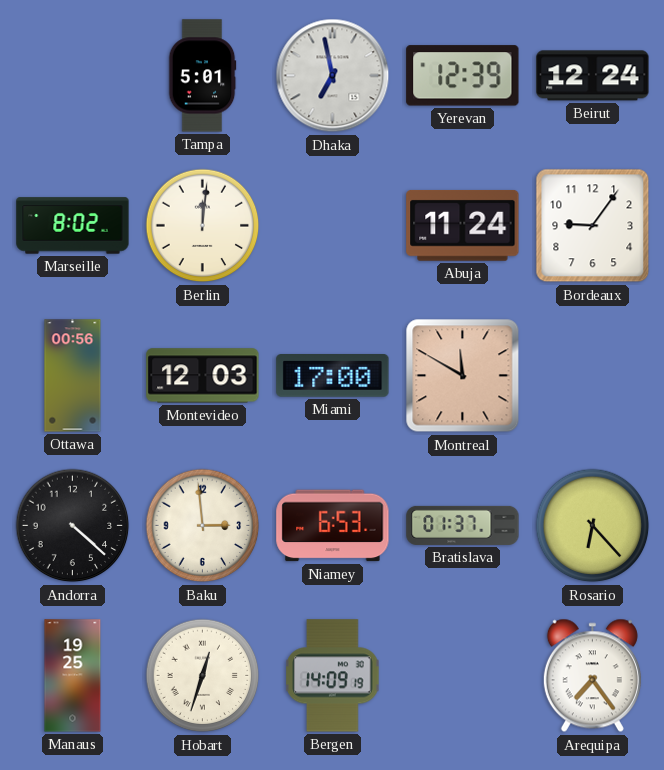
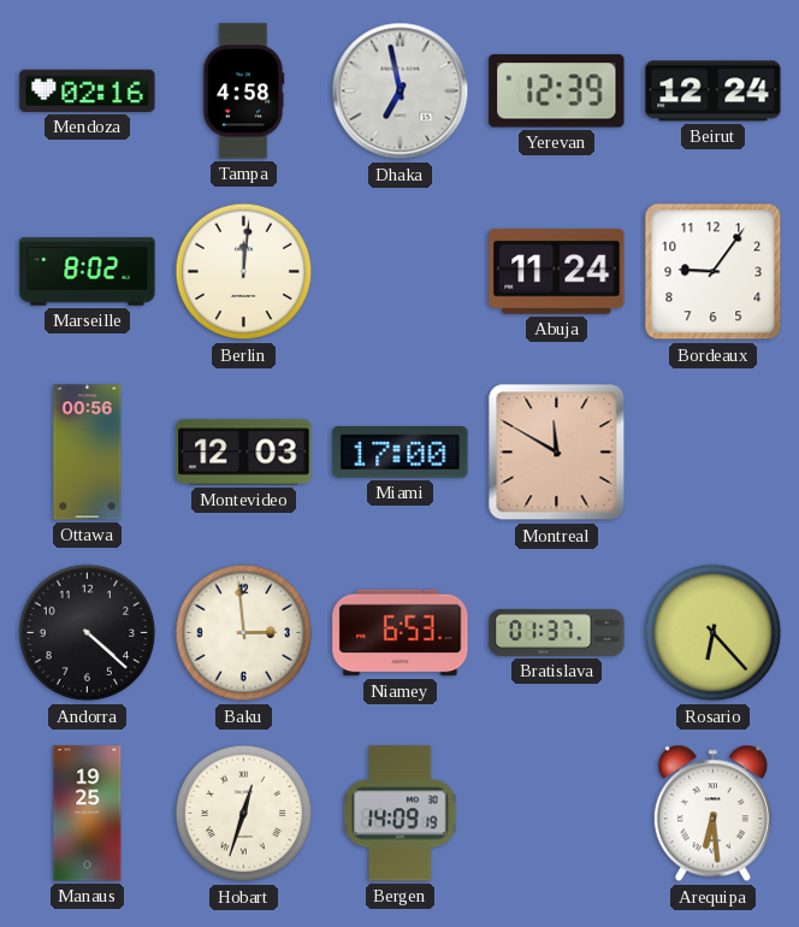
Mendoza: none -> 02:16 (88, 90)
Tampa: 5:01 -> 4:58 (243, 91)
Arequipa: 7:24 -> 6:29 (712, 814)
